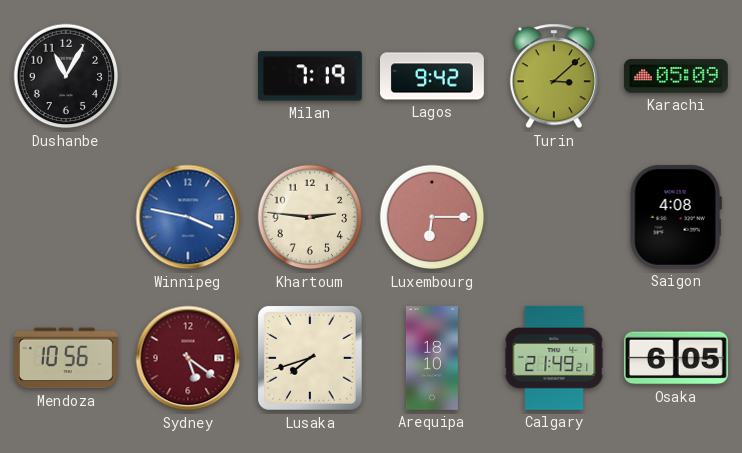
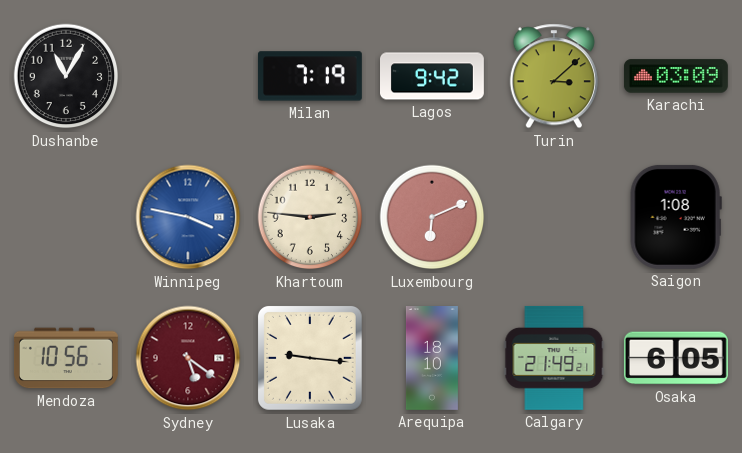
Karachi: 05:09 -> 03:09 (676, 76)
Luxembourg: 6:15 -> 6:11 (432, 217)
Saigon: 4:08 -> 1:08 (676, 217)
Lusaka: 7:42 -> 9:16 (310, 358)
